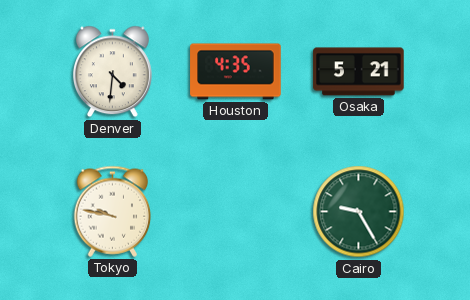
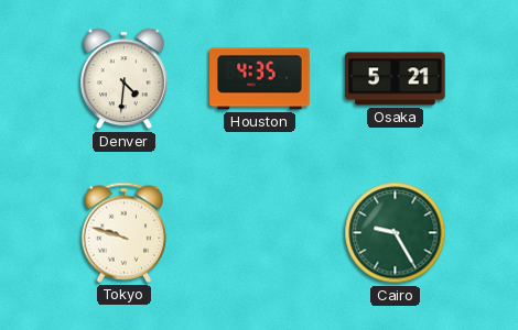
Tokyo: 9:47 -> 9:48 (125, 232)
